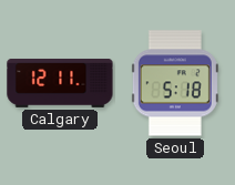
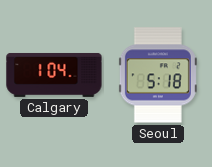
Calgary: 12:11 -> 1:04 (54, 75)
